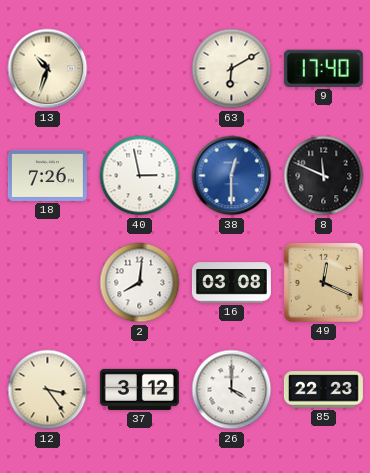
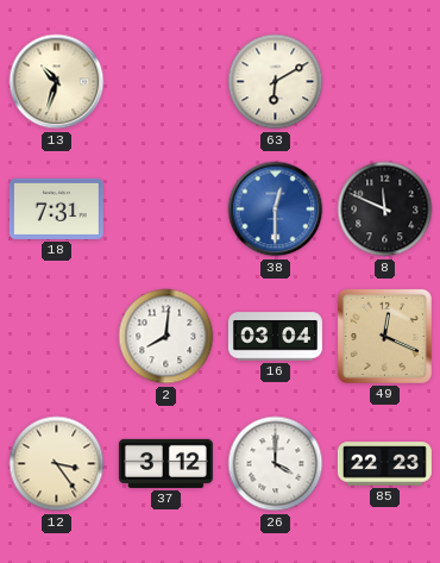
9: 17:40 -> none (323, 68)
18: 7:26 -> 7:31 (56, 208)
40: 2:58 -> none (140, 176)
16: 03:08 -> 03:04 (275, 337)
